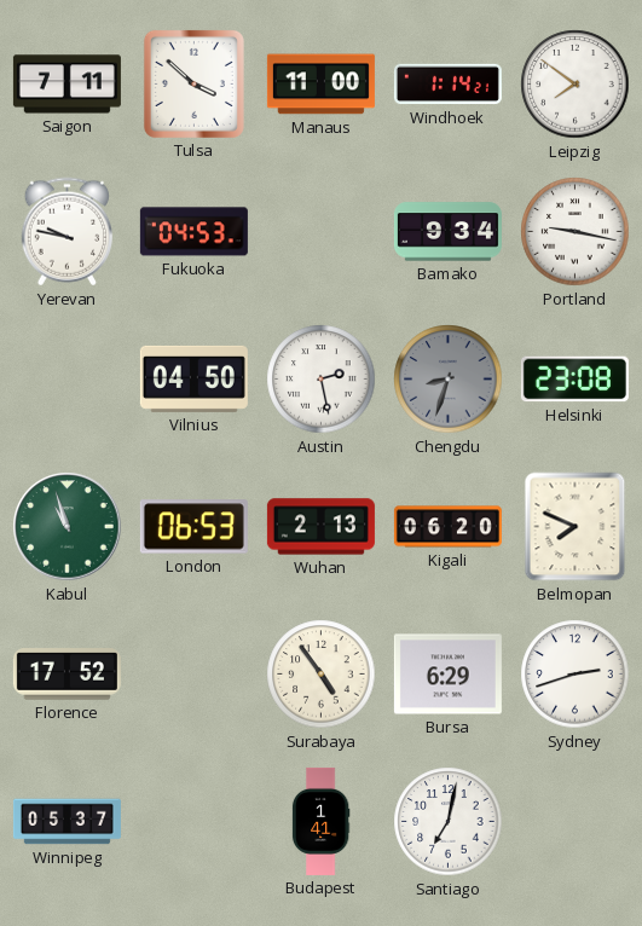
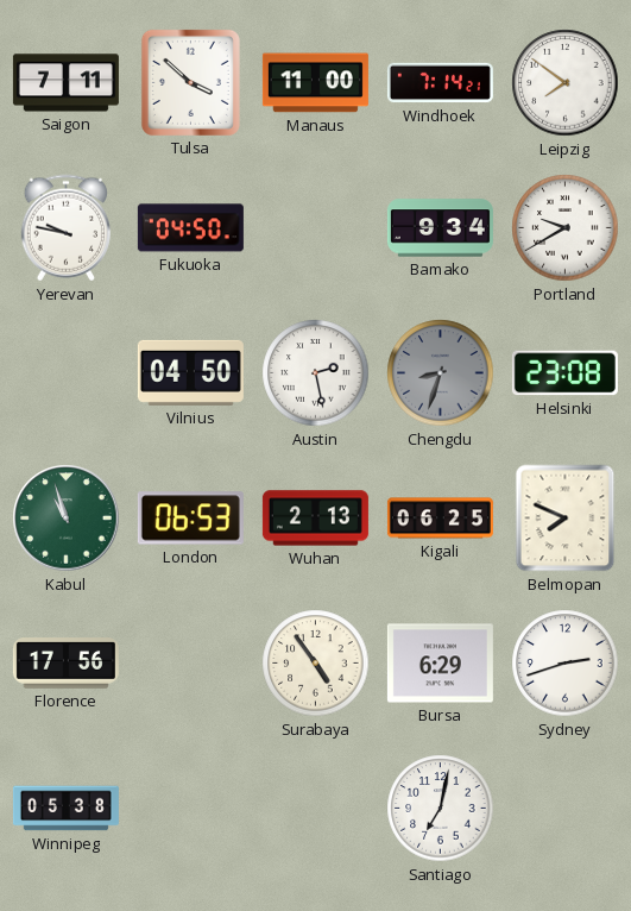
Windhoek: 1:14 -> 7:14 (440, 83)
Fukuoka: 04:53 -> 04:50 (190, 228)
Portland: 9:17 -> 9:40 (566, 228)
Kigali: 06:20 -> 06:25 (440, 519)
Florence: 17:52 -> 17:56 (65, 664)
Winnipeg: 05:37 -> 05:38 (65, 809)
Budapest: 1:41 -> none (320, 821)
